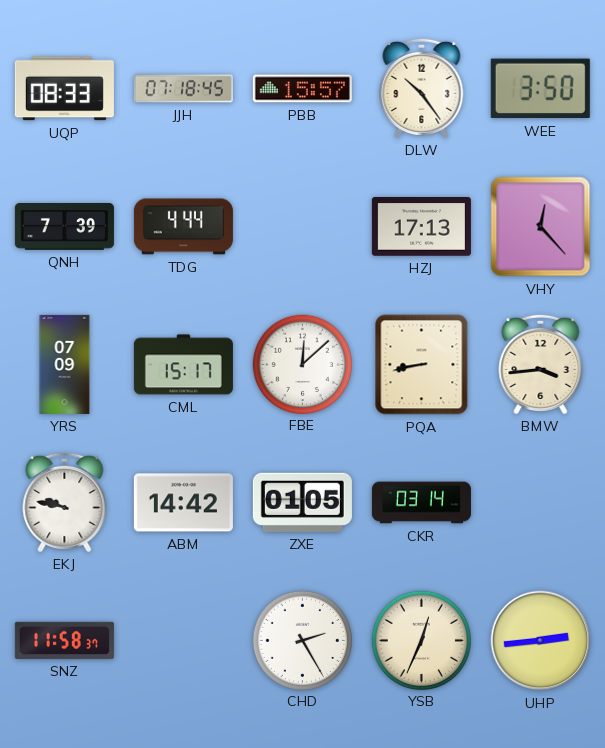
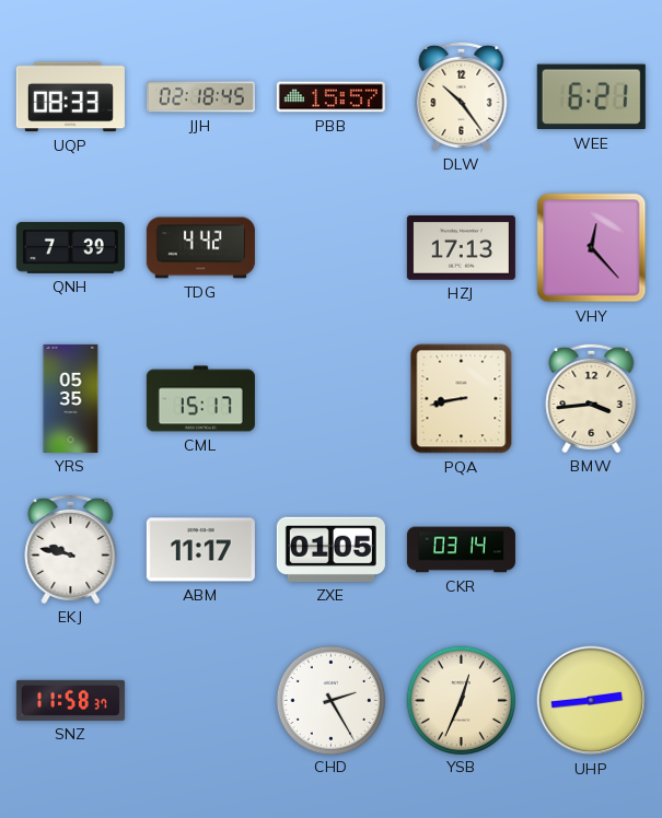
JJH: 07:18 -> 02:18 (200, 97)
WEE: 3:50 -> 6:21 (591, 97)
TDG: 4:44 -> 4:42 (200, 248)
YRS: 07:09 -> 05:35 (71, 398)
FBE: 12:08 -> none (302, 364)
ABM: 14:42 -> 11:17 (200, 550)
